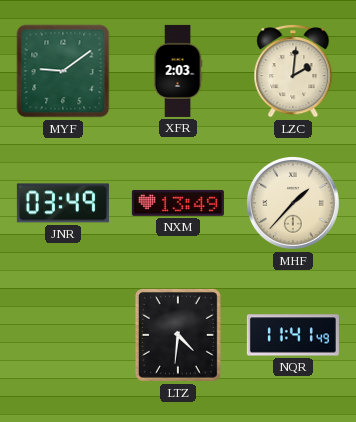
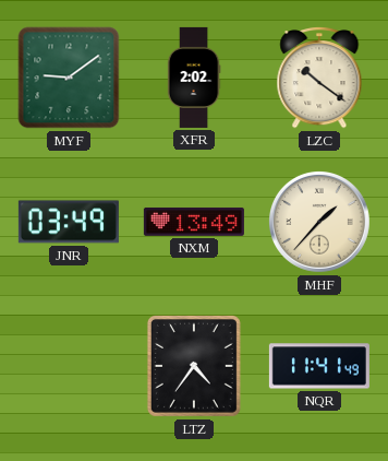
XFR: 2:03 -> 2:02 (194, 78)
LZC: 2:01 -> 10:21 (319, 79)
LTZ: 4:31 -> 4:36 (194, 366)
